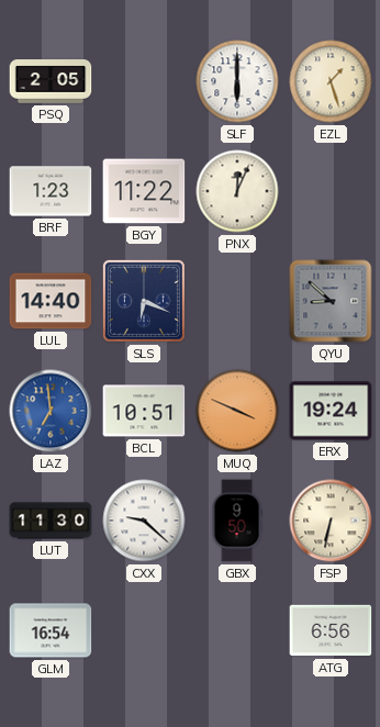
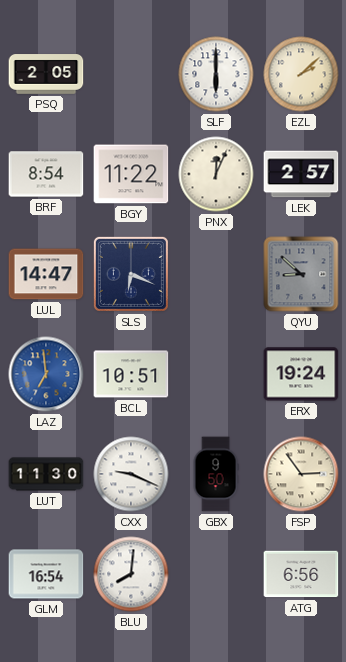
EZL: 1:27 -> 2:08 (301, 74)
BRF: 1:23 -> 8:54 (46, 174)
LEK: none -> 2:57 (301, 174)
LUL: 14:40 -> 14:47 (46, 274)
MUQ: 3:49 -> none (237, 411)
CXX: 9:22 -> 9:19 (131, 474)
FSP: 6:32 -> 2:54 (301, 474)
BLU: none -> 8:01 (131, 574)
